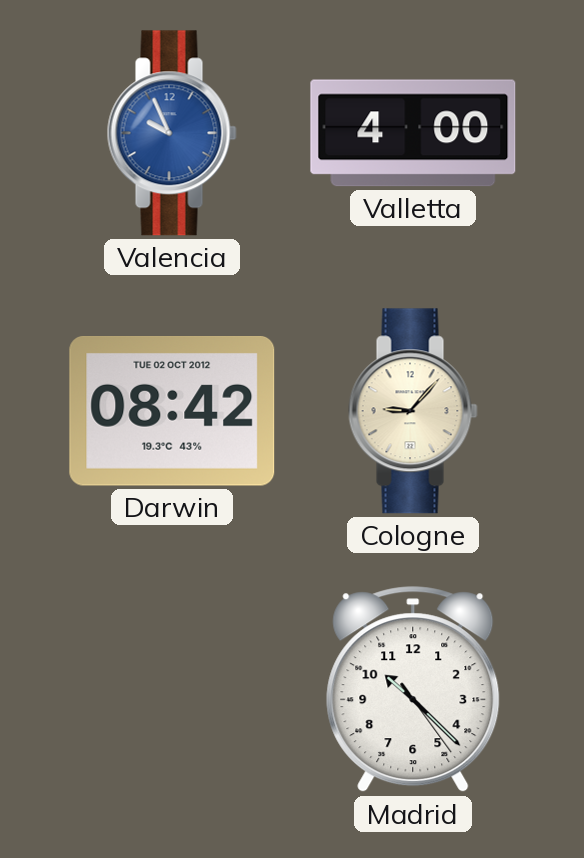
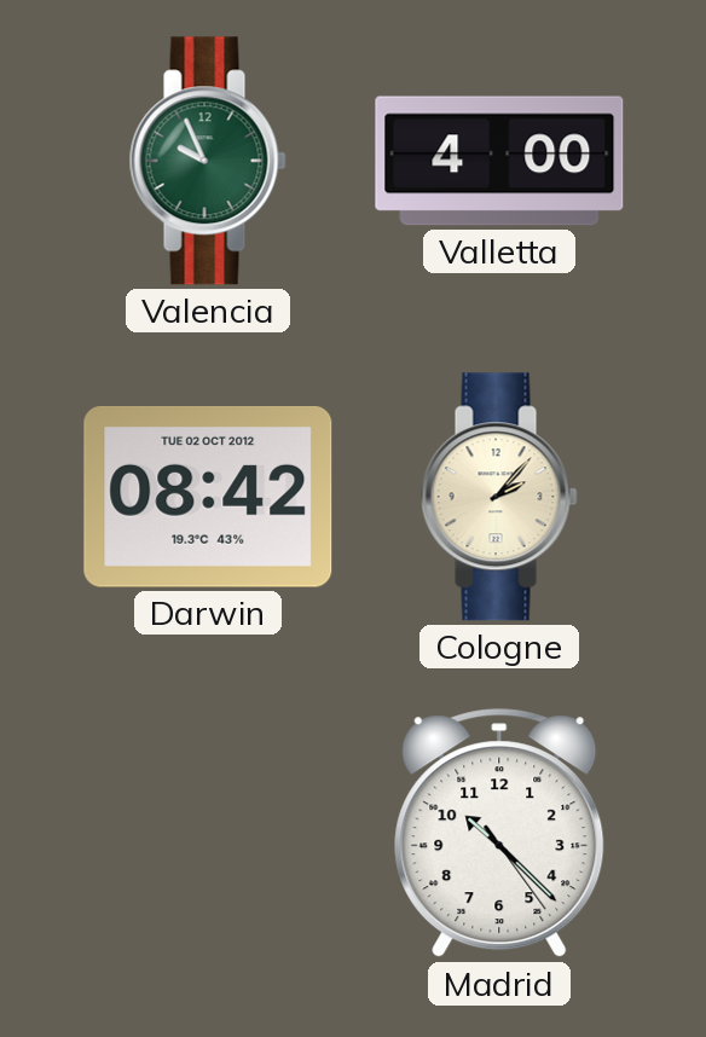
Valencia dial: blue -> green (208, 161)
Cologne: 9:07 -> 2:07 (499, 497)
